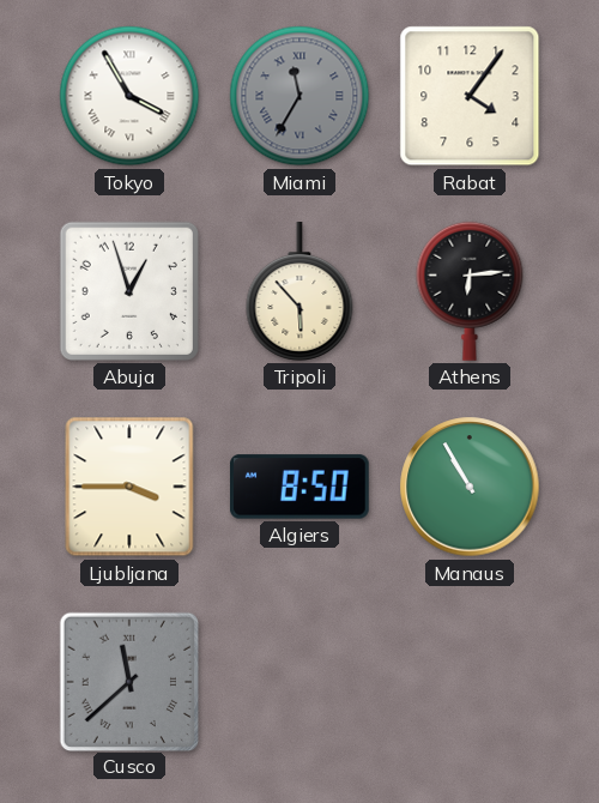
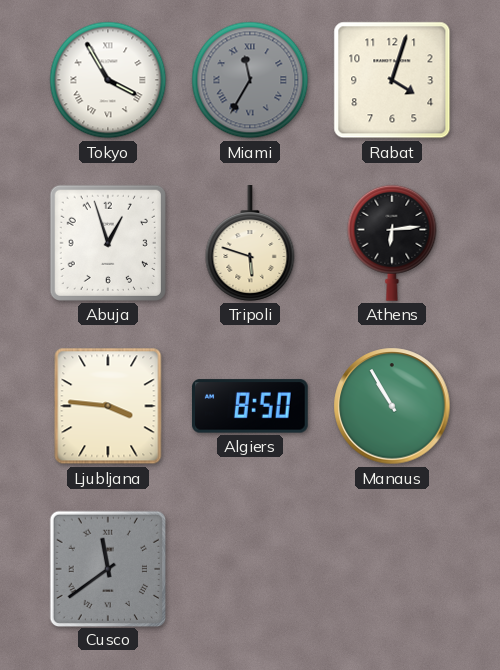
Rabat: 4:06 -> 4:03 (392, 80)
Tripoli: 5:53 -> 5:48 (250, 243)
Ljubljana: 3:45 -> 3:46 (108, 406)
Cusco: 11:38 -> 11:39 (107, 568)
